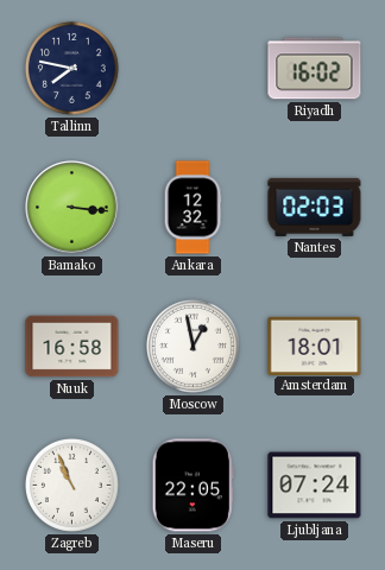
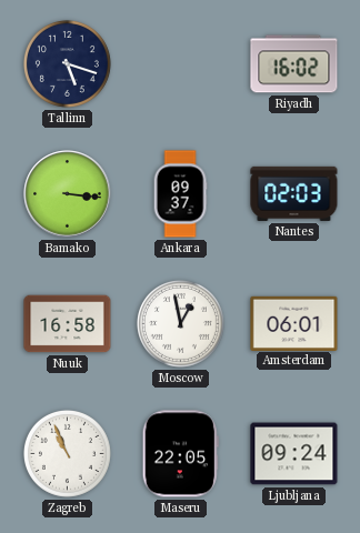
Tallinn: 7:47 -> 5:18 (67, 63)
Ankara: 12:32 -> 09:37 (180, 194)
Amsterdam: 18:01 -> 06:01 (294, 323)
Ljubljana: 07:24 -> 09:24 (294, 454)
